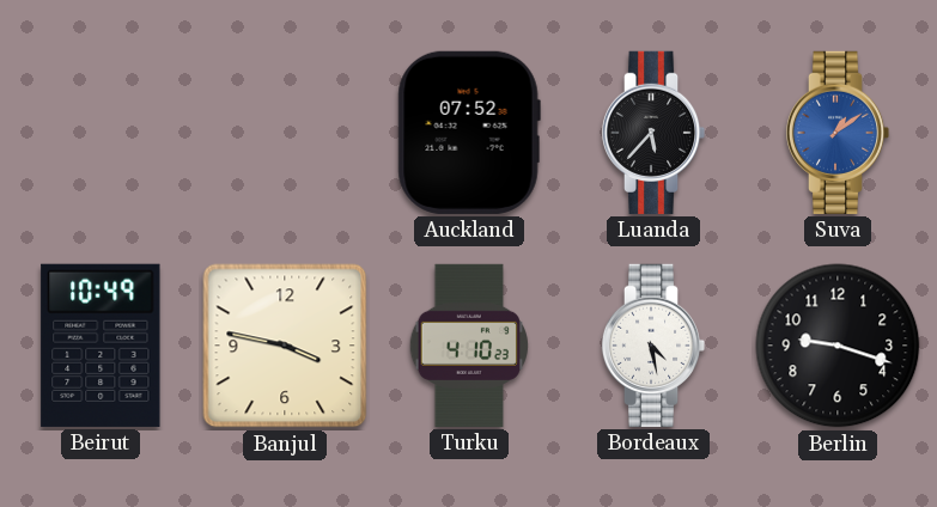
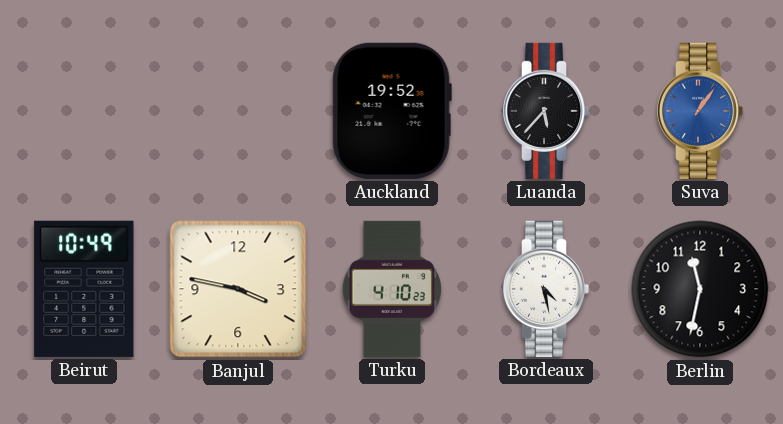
Auckland: 07:52 -> 19:52 (392, 111)
Suva: 1:09 -> 1:06 (700, 111)
Berlin: 9:18 -> 11:32 (700, 289)
